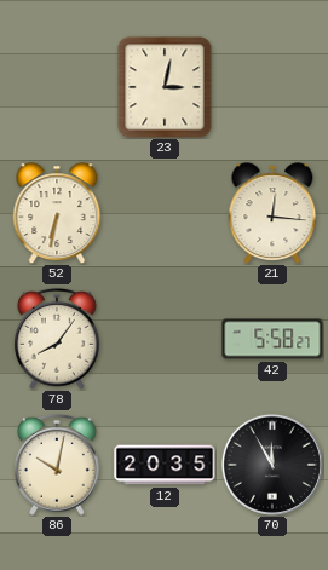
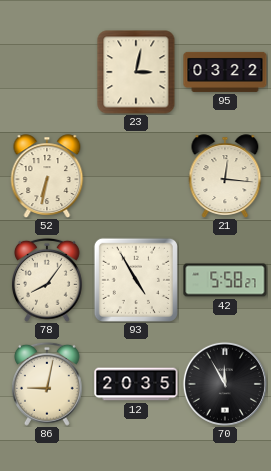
95: none -> 03:22 (225, 72)
93: none -> 4:55 (136, 280)
86: 10:02 -> 9:02 (47, 384)
